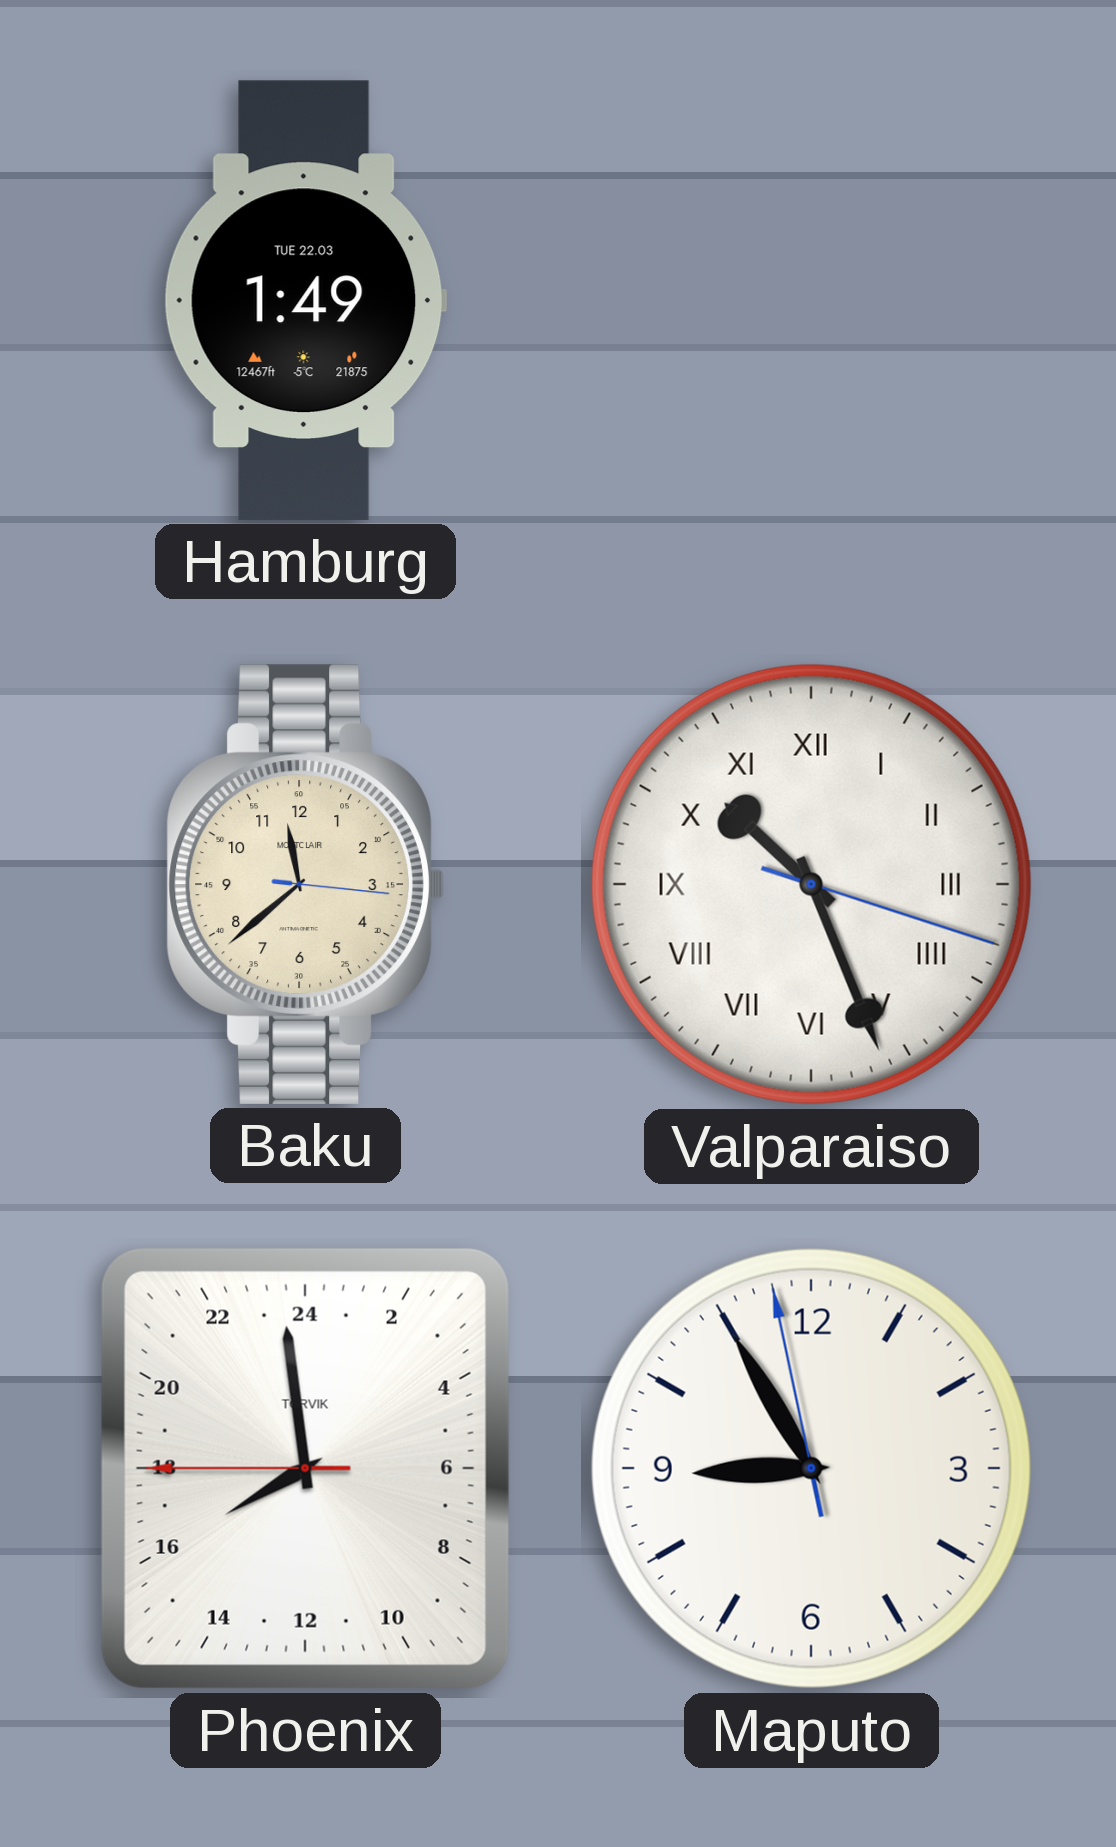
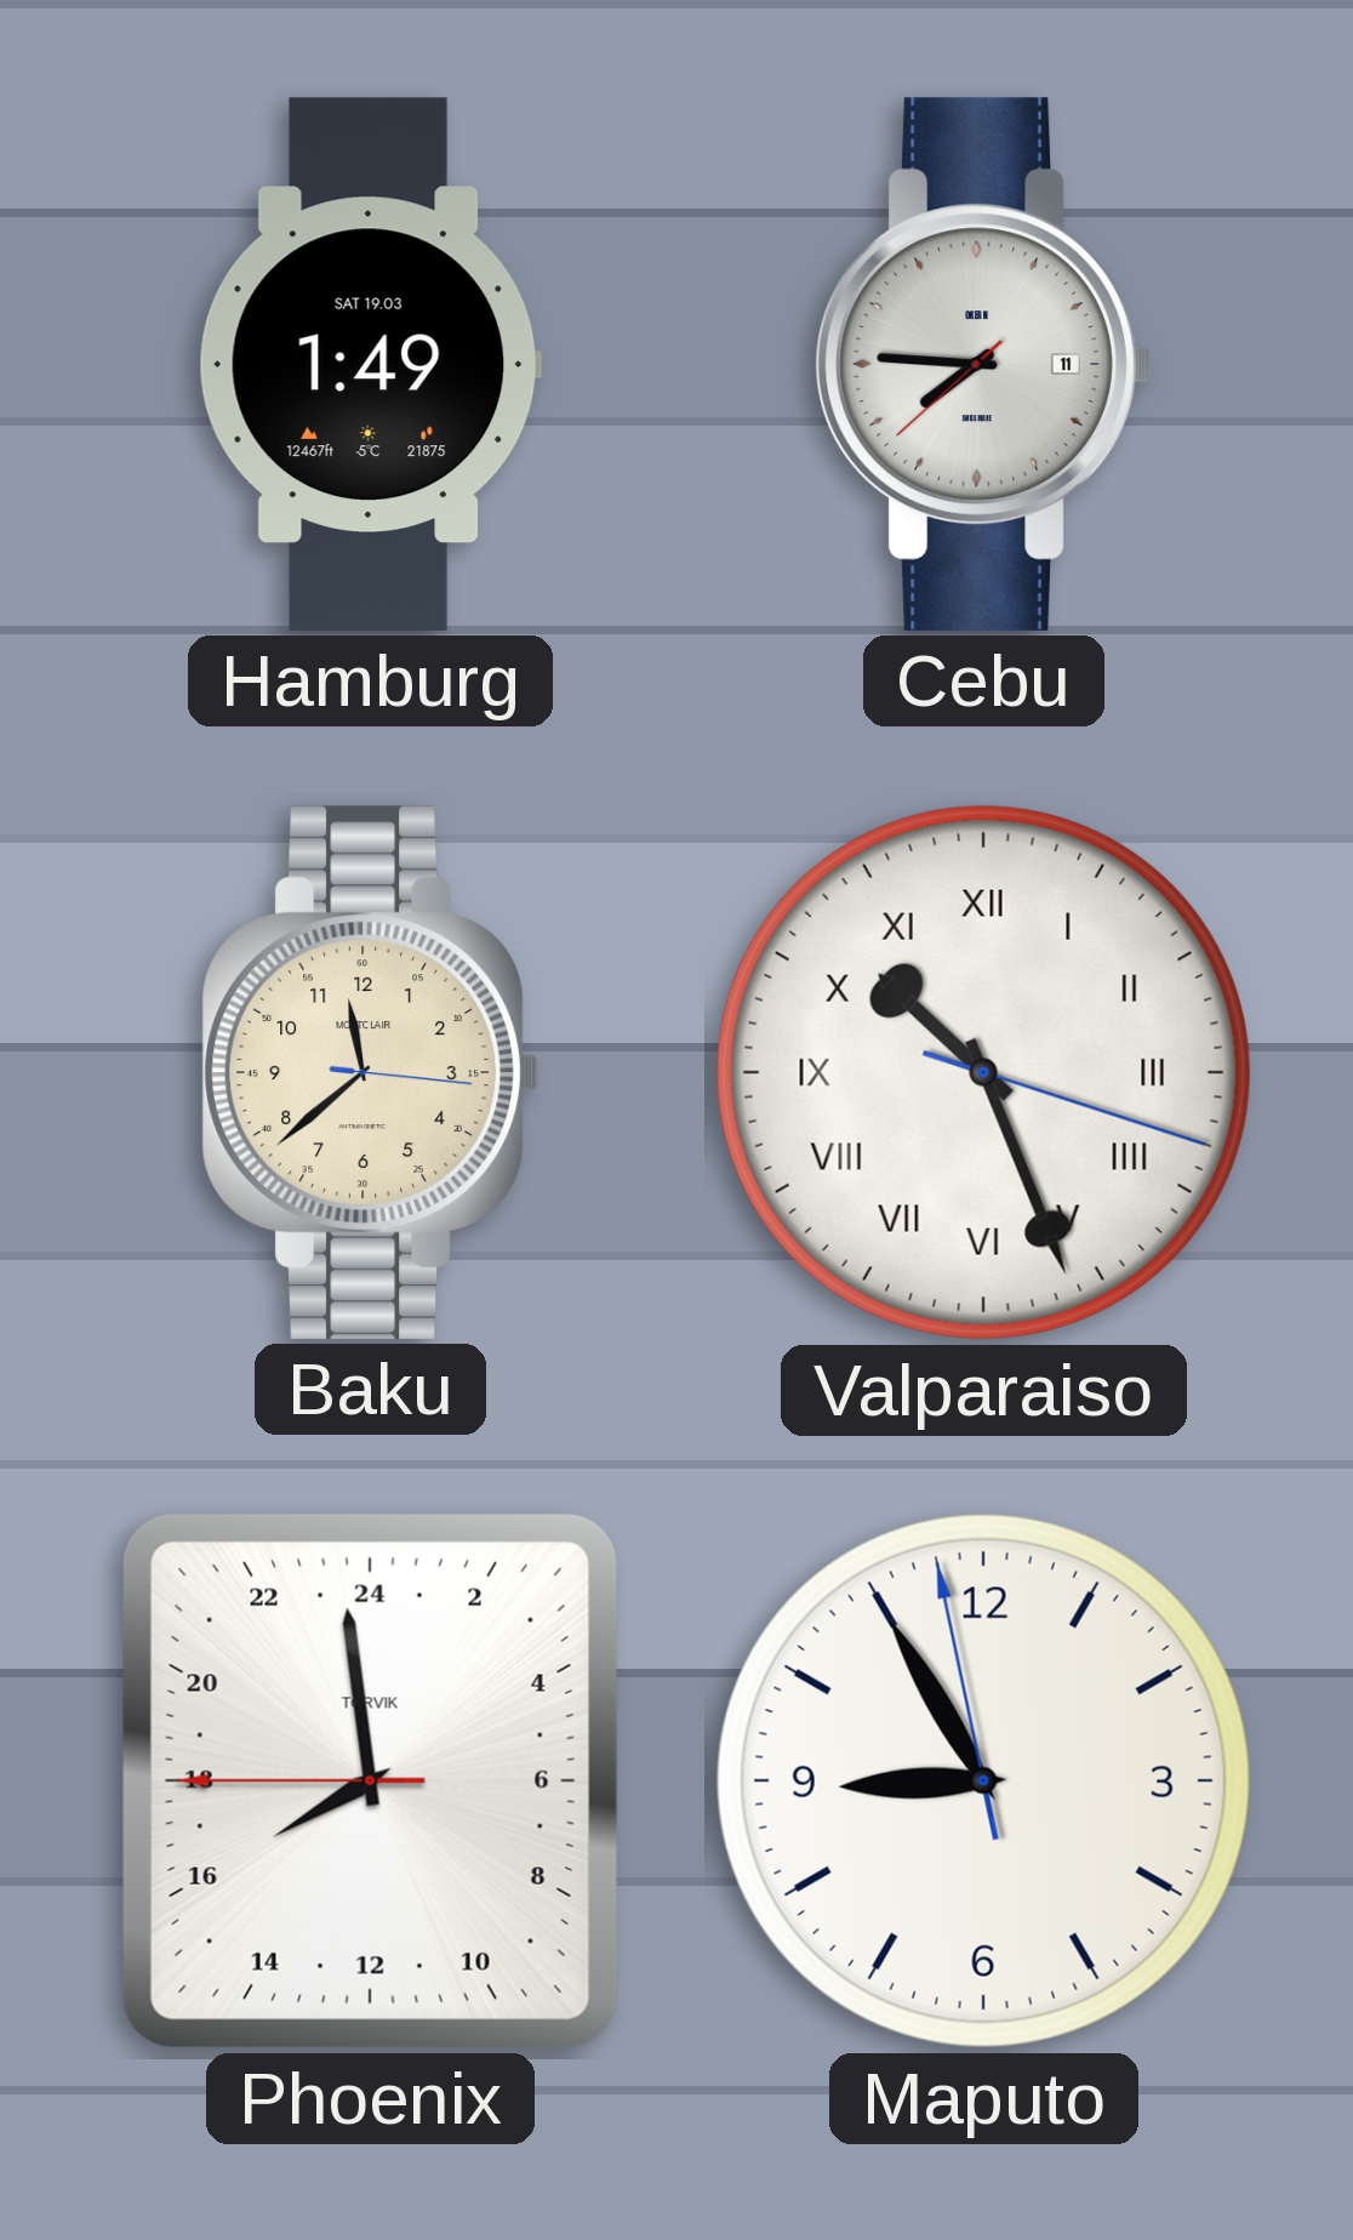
Hamburg date: TUE 22.03 -> SAT 19.03 (370, 364)
Cebu: none -> 7:45 (983, 364)
